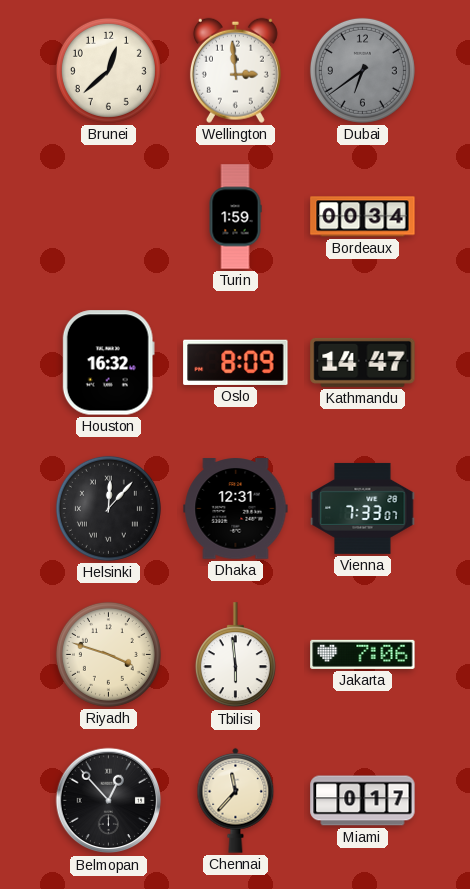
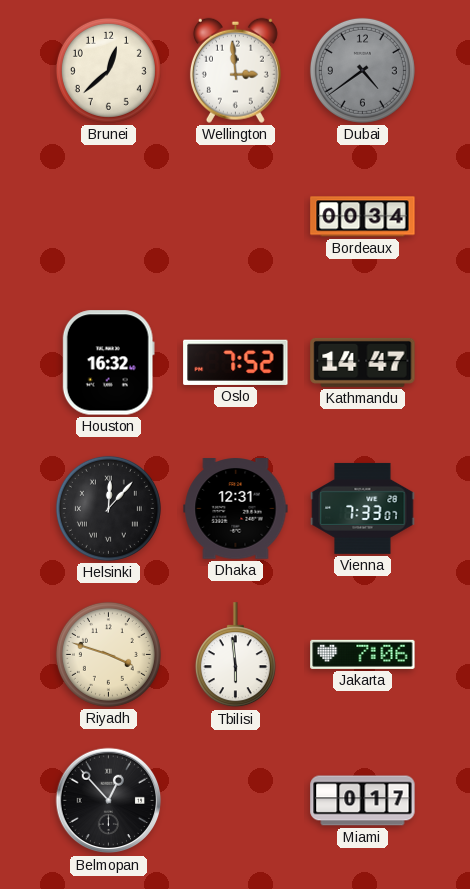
Dubai: 6:39 -> 4:39 (362, 70)
Turin: 1:59 -> none (235, 217)
Oslo: 8:09 -> 7:52 (236, 362)
Chennai: 11:37 -> none (236, 800)
